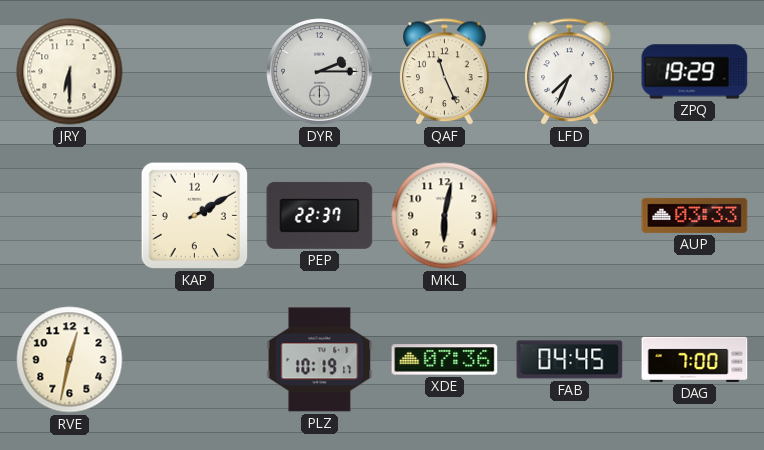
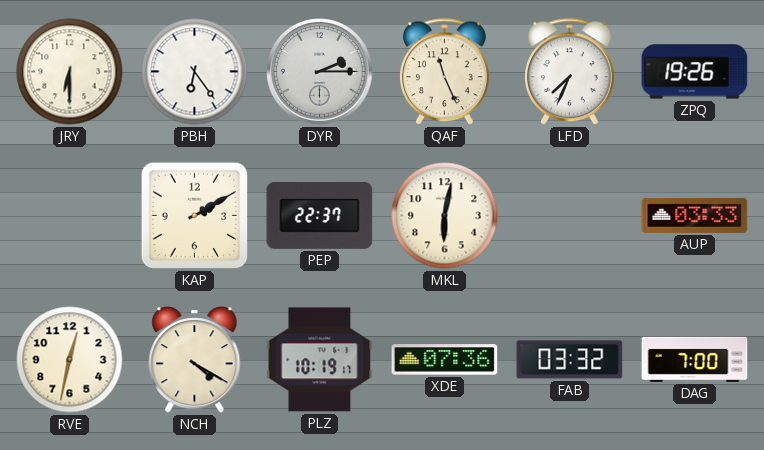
PBH: none -> 6:24 (195, 72)
ZPQ: 19:29 -> 19:26 (695, 72)
NCH: none -> 4:20 (195, 360)
FAB: 04:45 -> 03:32 (570, 360)
